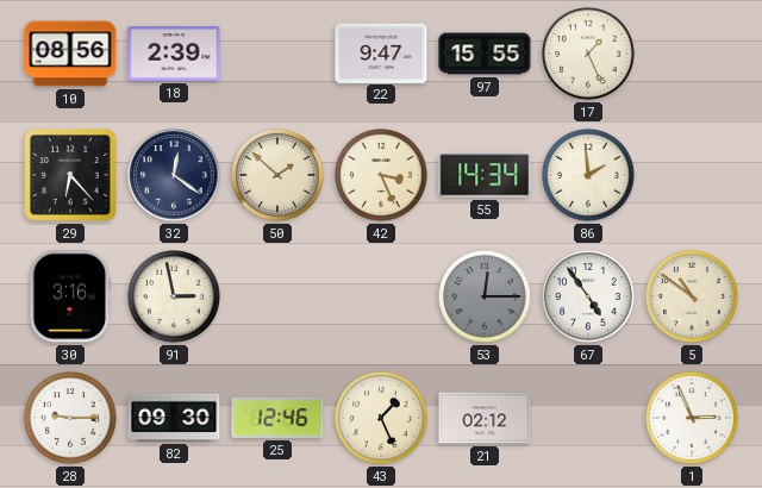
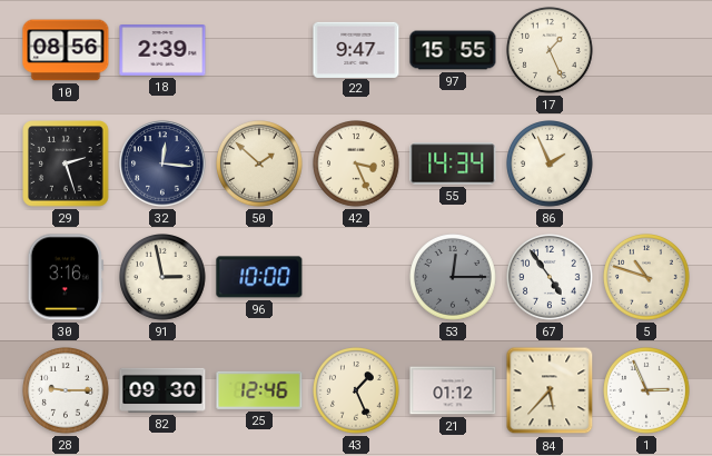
29: 6:23 -> 2:27 (66, 163)
32: 12:21 -> 12:16 (162, 163)
86: 1:59 -> 1:56 (551, 165)
96: none -> 10:00 (259, 277)
5: 10:51 -> 10:48 (647, 278)
21: 02:12 -> 01:12 (453, 390)
84: none -> 5:37 (550, 390)
